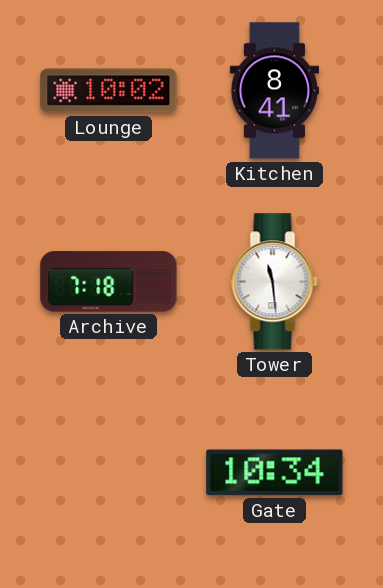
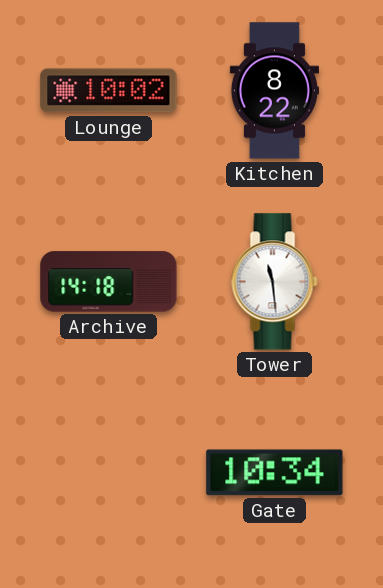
Kitchen: 8:41 -> 8:22 (274, 91)
Archive: 7:18 -> 14:18 (109, 282)
